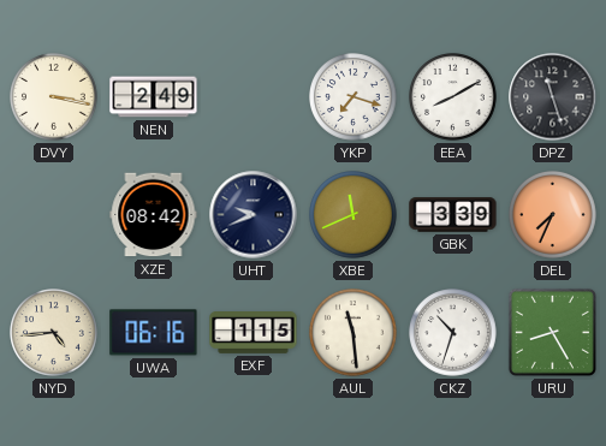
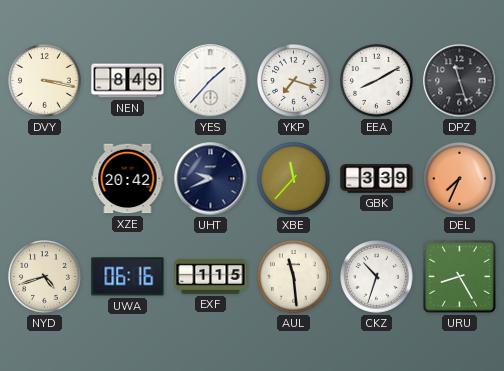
NEN: 2:49 -> 8:49 (128, 81)
YES: none -> 1:37 (211, 81)
XZE: 08:42 -> 20:42 (128, 179)
XBE: 11:41 -> 11:37 (294, 179)
NYD: 4:44 -> 4:42 (45, 277)
